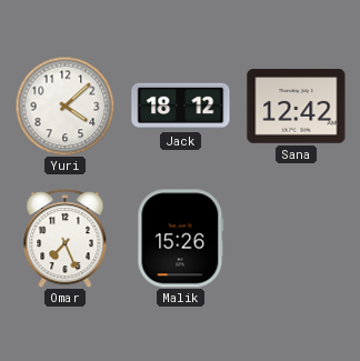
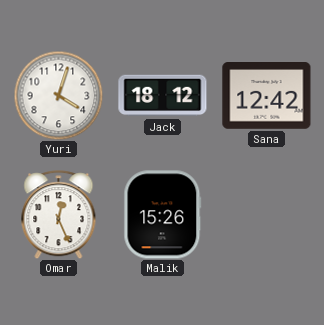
Yuri: 4:08 -> 4:03 (58, 95)
Omar: 7:26 -> 12:26 (59, 215)
